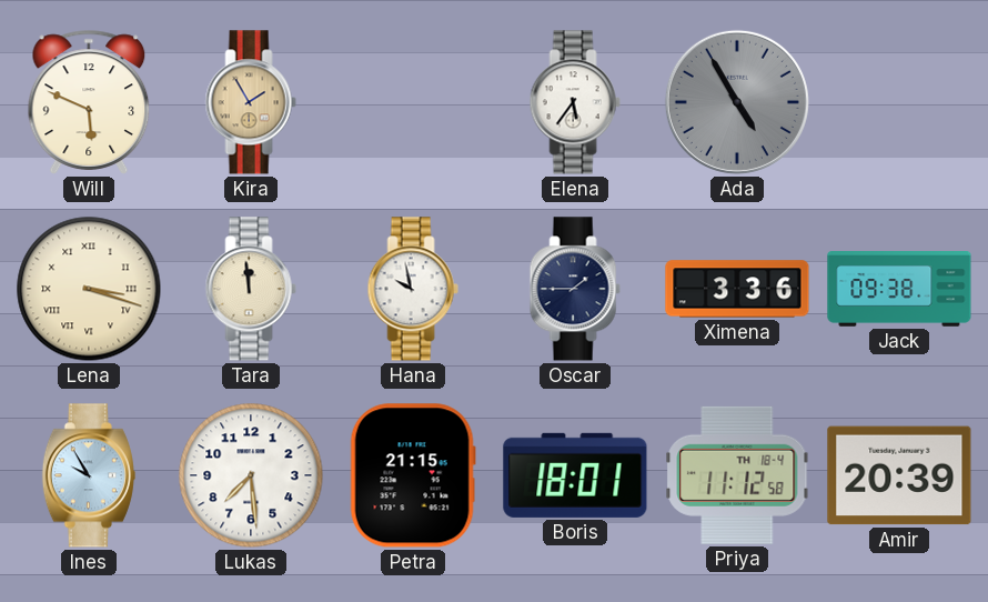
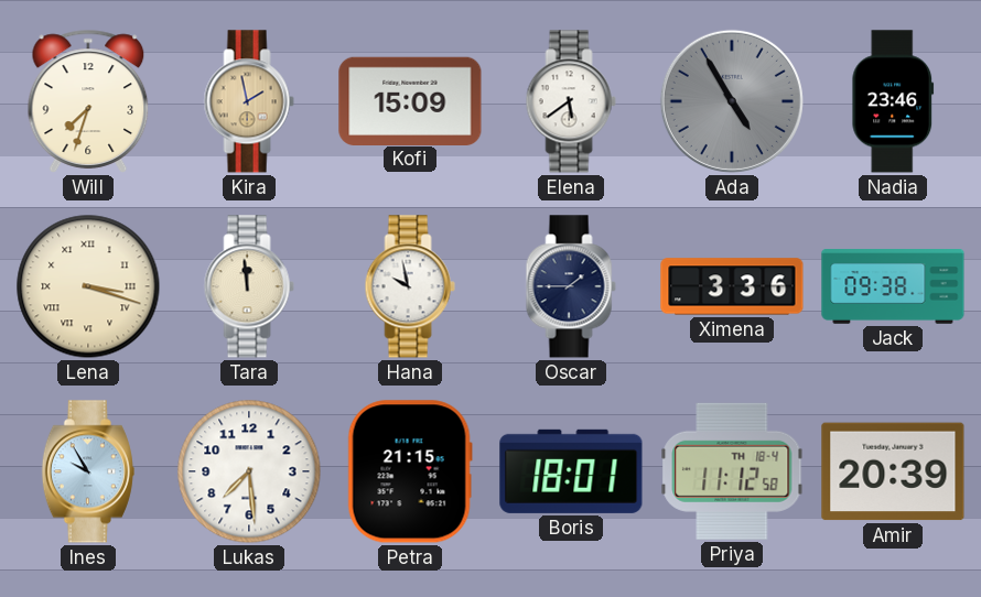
Will: 5:49 -> 7:33 (88, 101)
Kira: 1:55 -> 1:58 (249, 101)
Kofi: none -> 15:09 (410, 100)
Elena: 5:36 -> 5:39 (571, 101)
Nadia: none -> 23:46 (893, 101)
